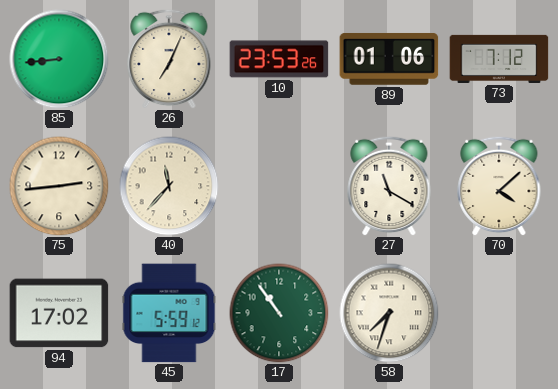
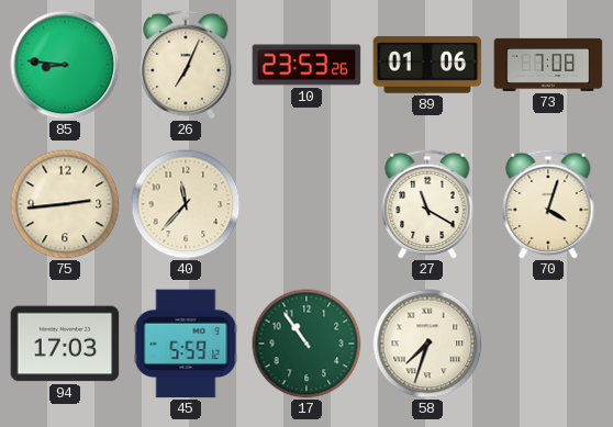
85: 8:44 -> 8:46 (65, 65)
73: 7:12 -> 7:08 (548, 65)
70: 4:08 -> 4:03 (548, 204)
94: 17:02 -> 17:03 (65, 344)
